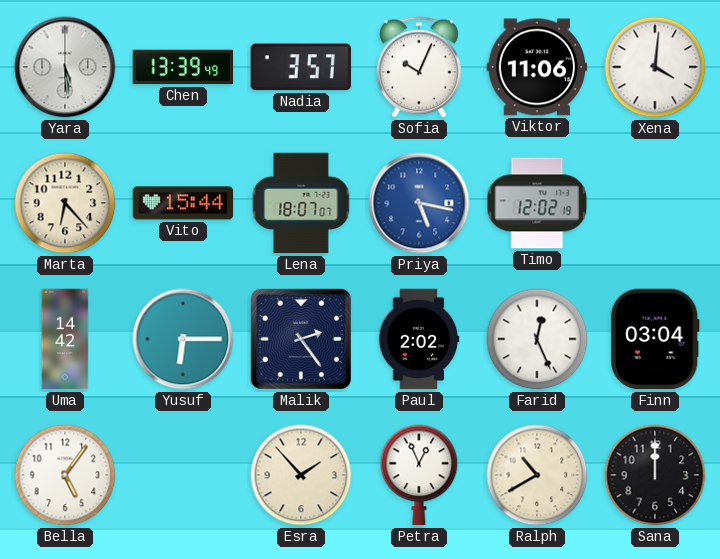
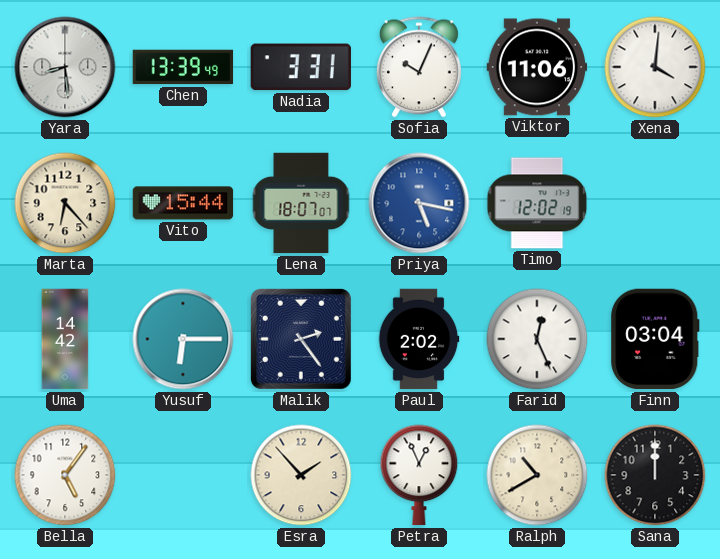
Yara: 5:29 -> 8:29 (65, 67)
Nadia: 3:57 -> 3:31 (301, 67)
